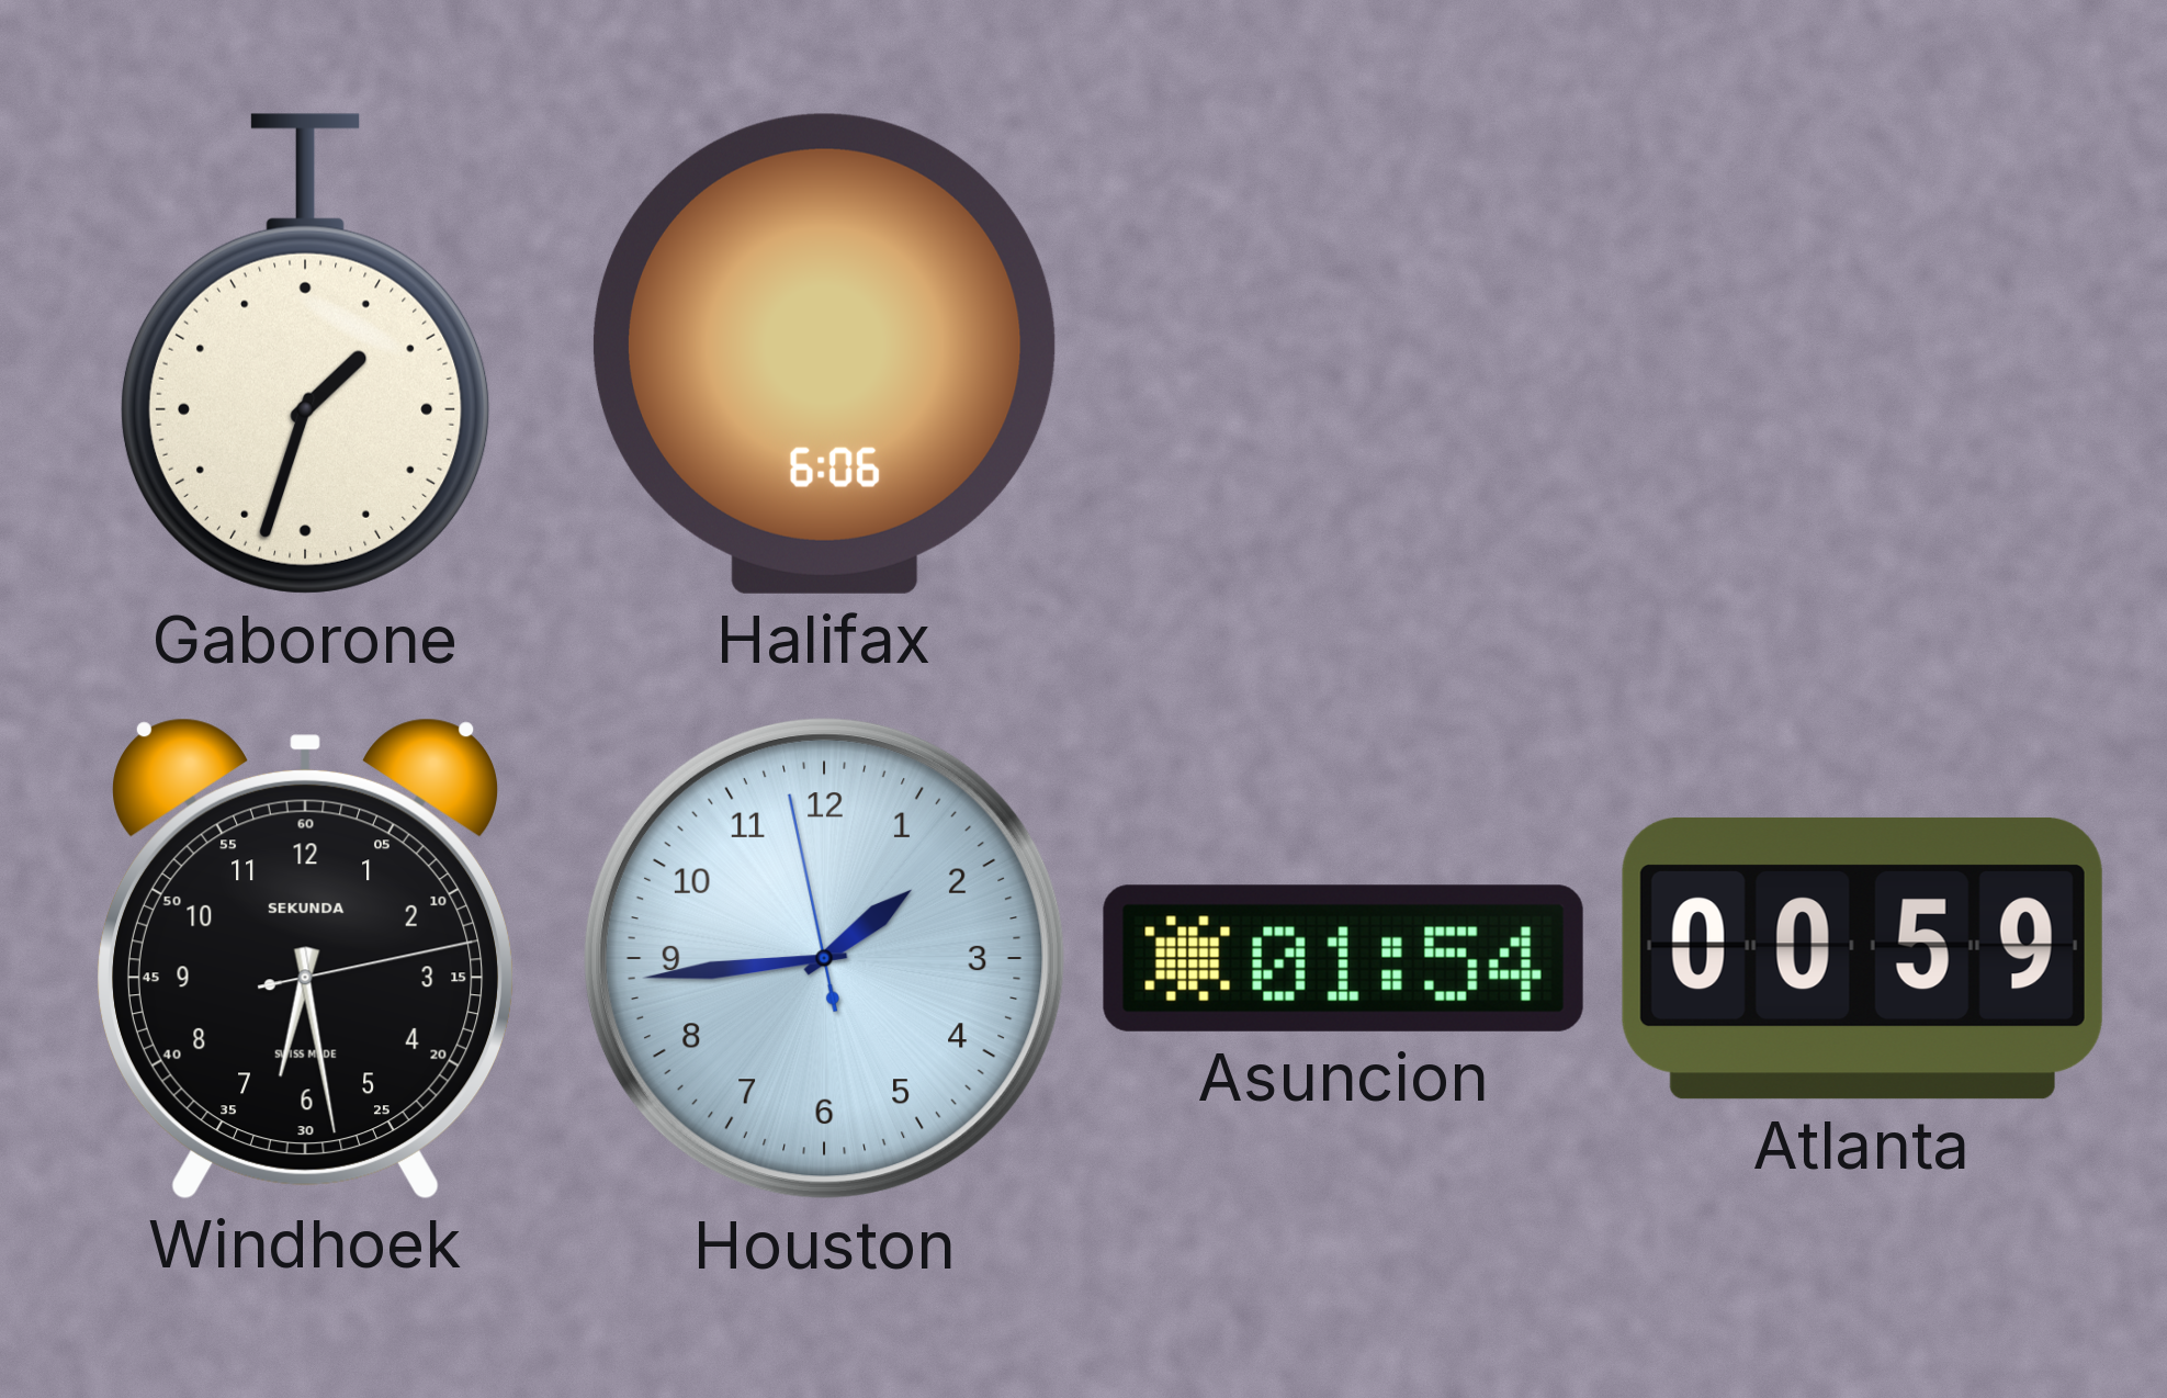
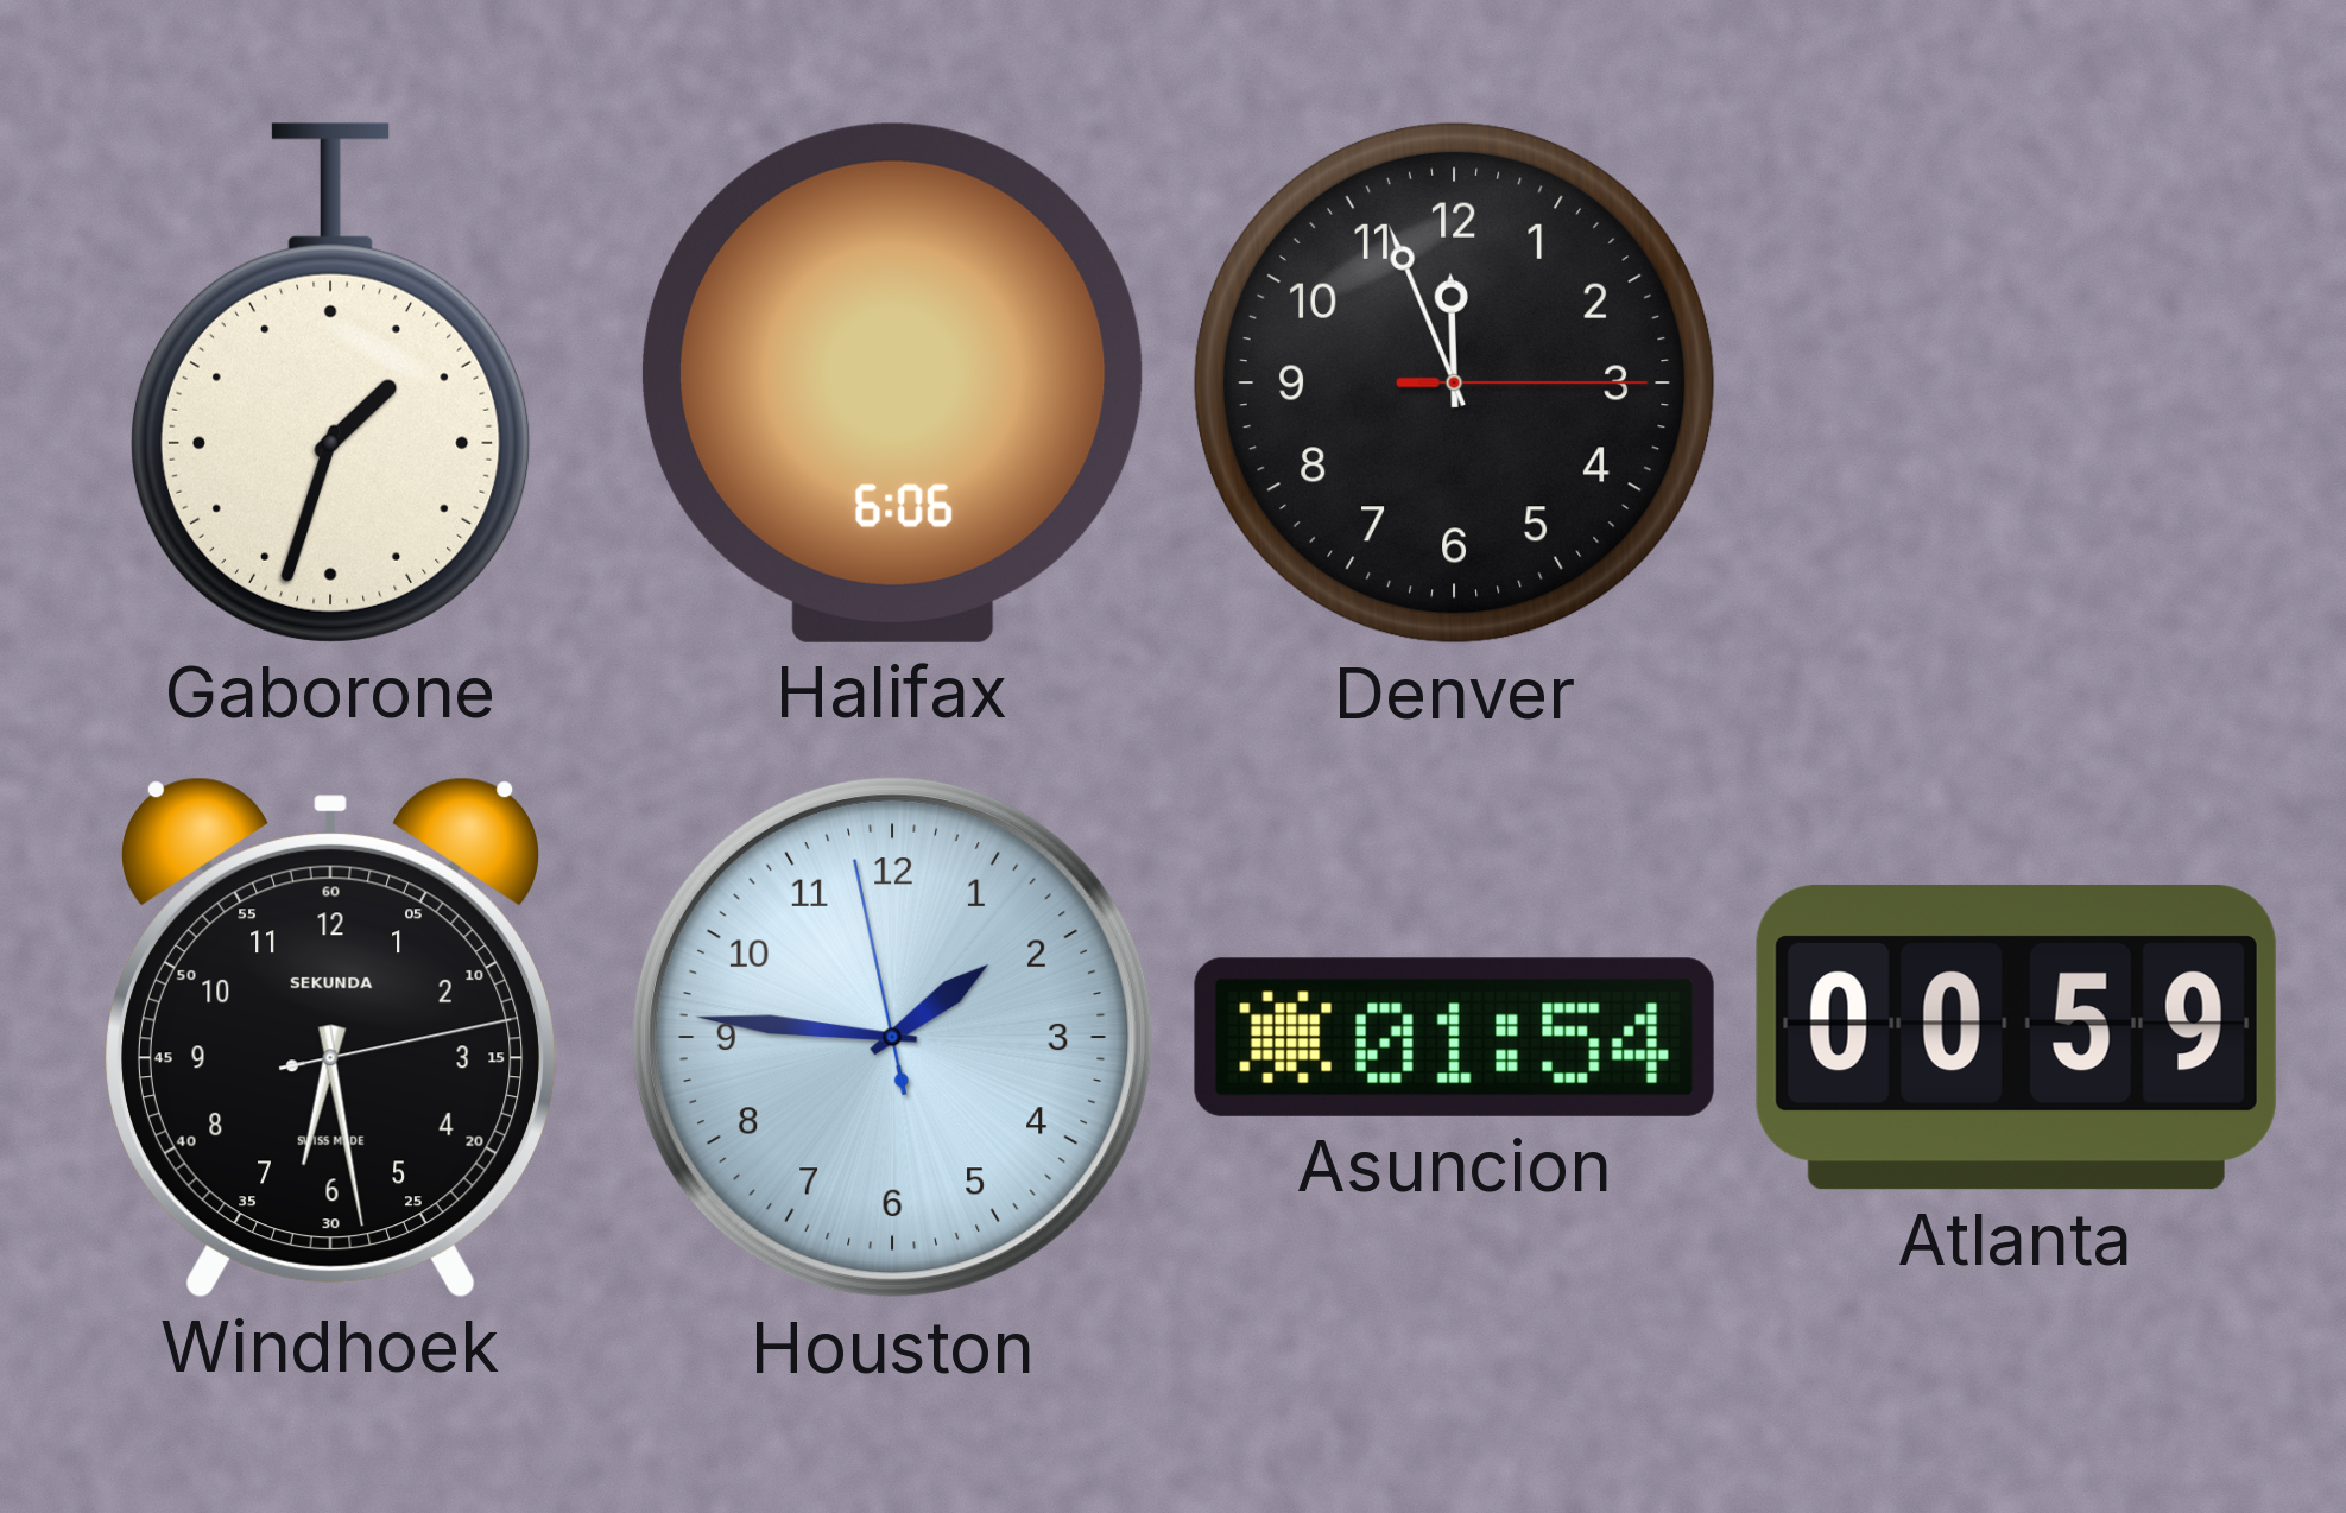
Denver: none -> 11:56 (1454, 382)
Houston: 1:43 -> 1:45 (892, 1037)
